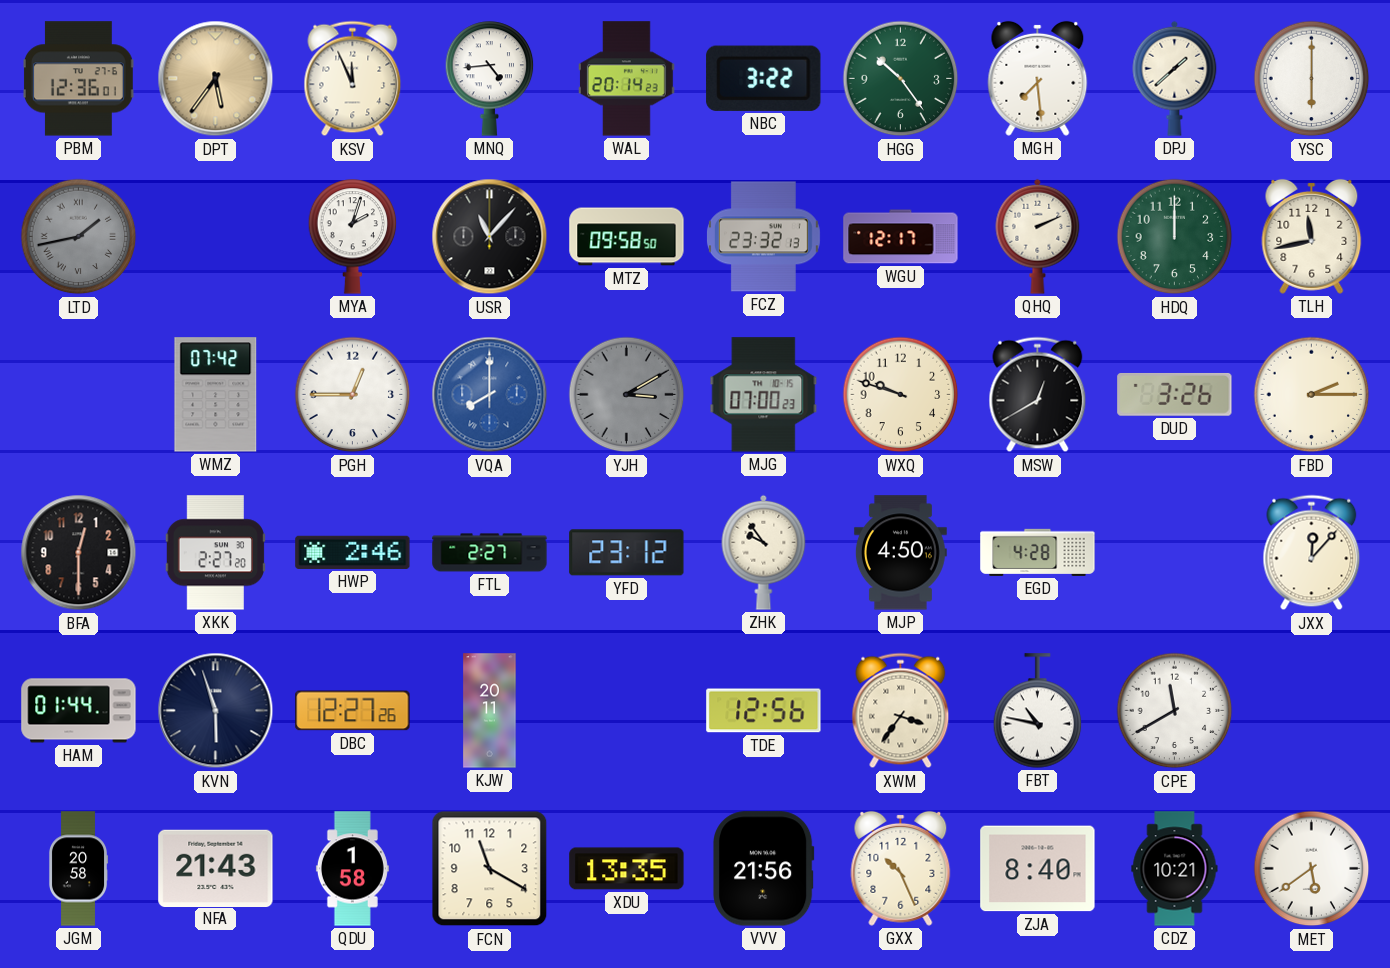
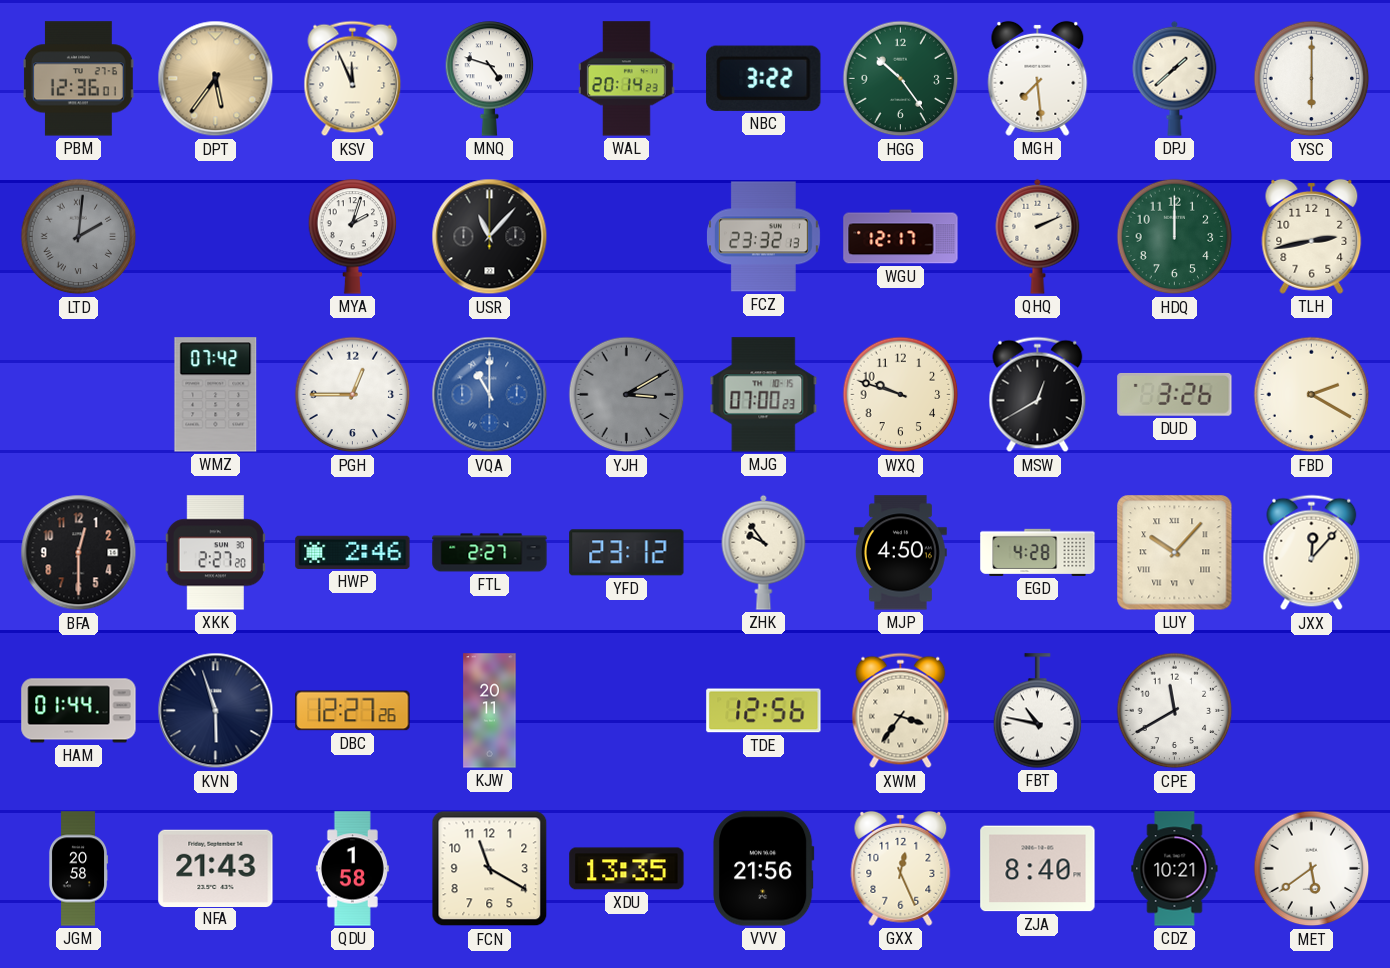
MNQ: 4:44 -> 4:48 (490, 79)
LTD: 1:43 -> 2:01 (79, 237)
MTZ: 09:58 -> none (627, 237)
TLH: 11:43 -> 2:43 (1312, 236)
VQA: 8:00 -> 11:00 (490, 395)
FBD: 2:15 -> 2:20 (1312, 395)
LUY: none -> 10:07 (1175, 553)
GXX: 10:26 -> 12:26 (901, 868)
